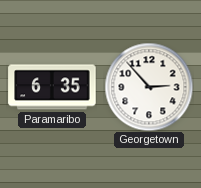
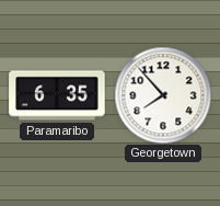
Georgetown: 2:53 -> 7:53 (163, 95)
